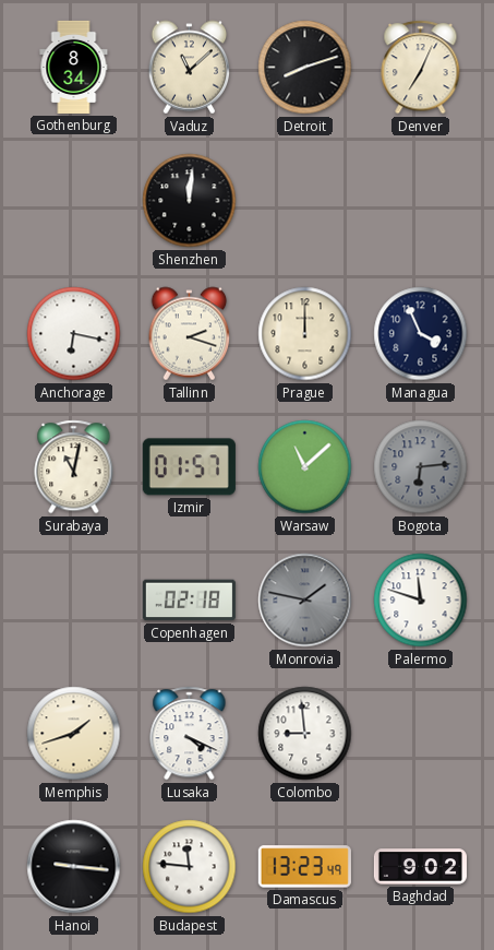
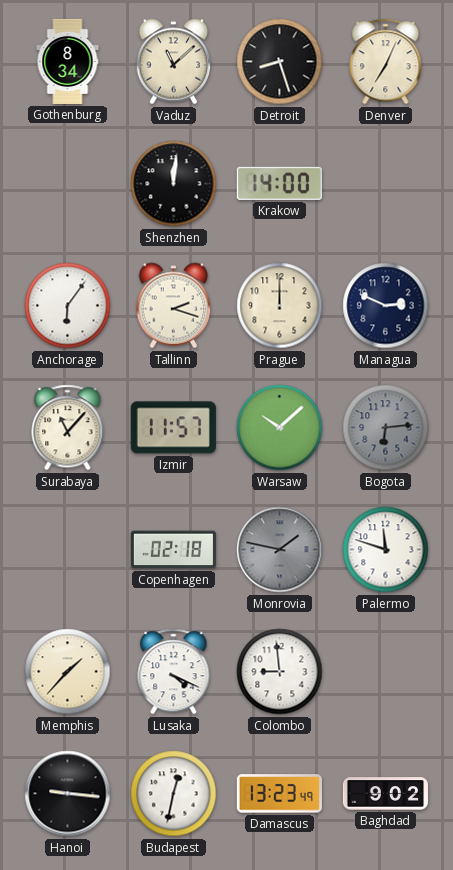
Detroit: 8:12 -> 8:27 (280, 62)
Krakow: none -> 14:00 (279, 183)
Anchorage: 6:17 -> 6:06 (68, 306)
Managua: 3:56 -> 2:49 (386, 306)
Surabaya: 11:02 -> 11:07 (68, 428)
Izmir: 01:57 -> 11:57 (173, 428)
Warsaw: 11:08 -> 10:08 (280, 428)
Memphis: 1:42 -> 1:37 (68, 672)
Budapest: 11:46 -> 12:32 (174, 794)
